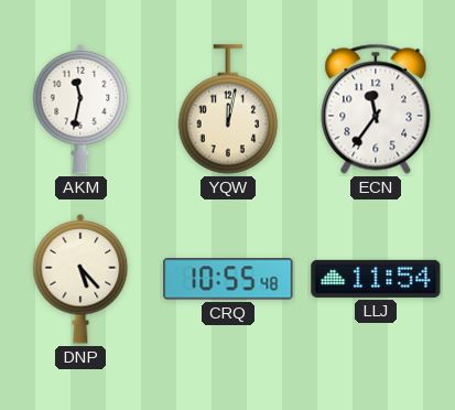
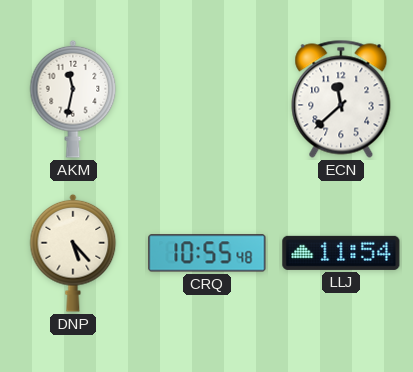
YQW: 12:02 -> none (228, 109)
ECN: 11:36 -> 11:38 (341, 99)
